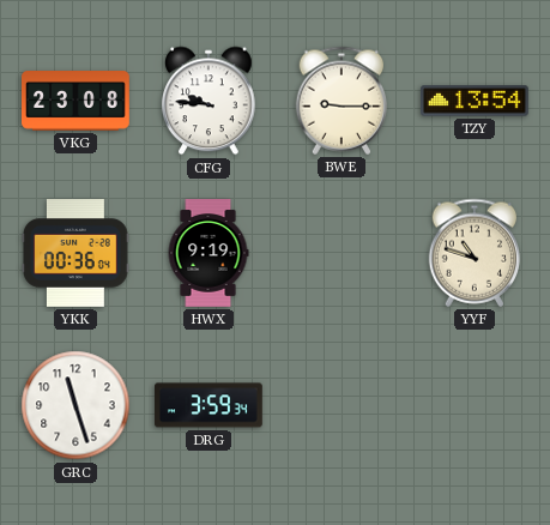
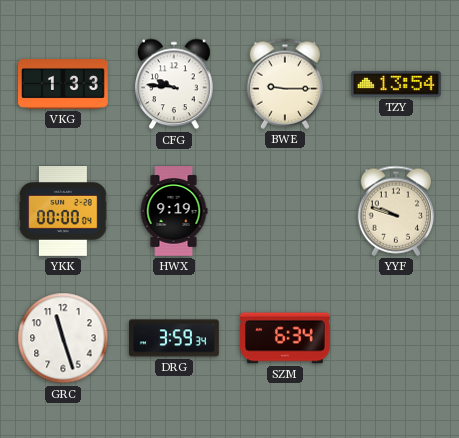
VKG: 23:08 -> 1:33 (64, 85)
YKK: 00:36 -> 00:00 (64, 212)
YYF: 10:48 -> 9:48 (396, 211)
SZM: none -> 6:34 (286, 338)
